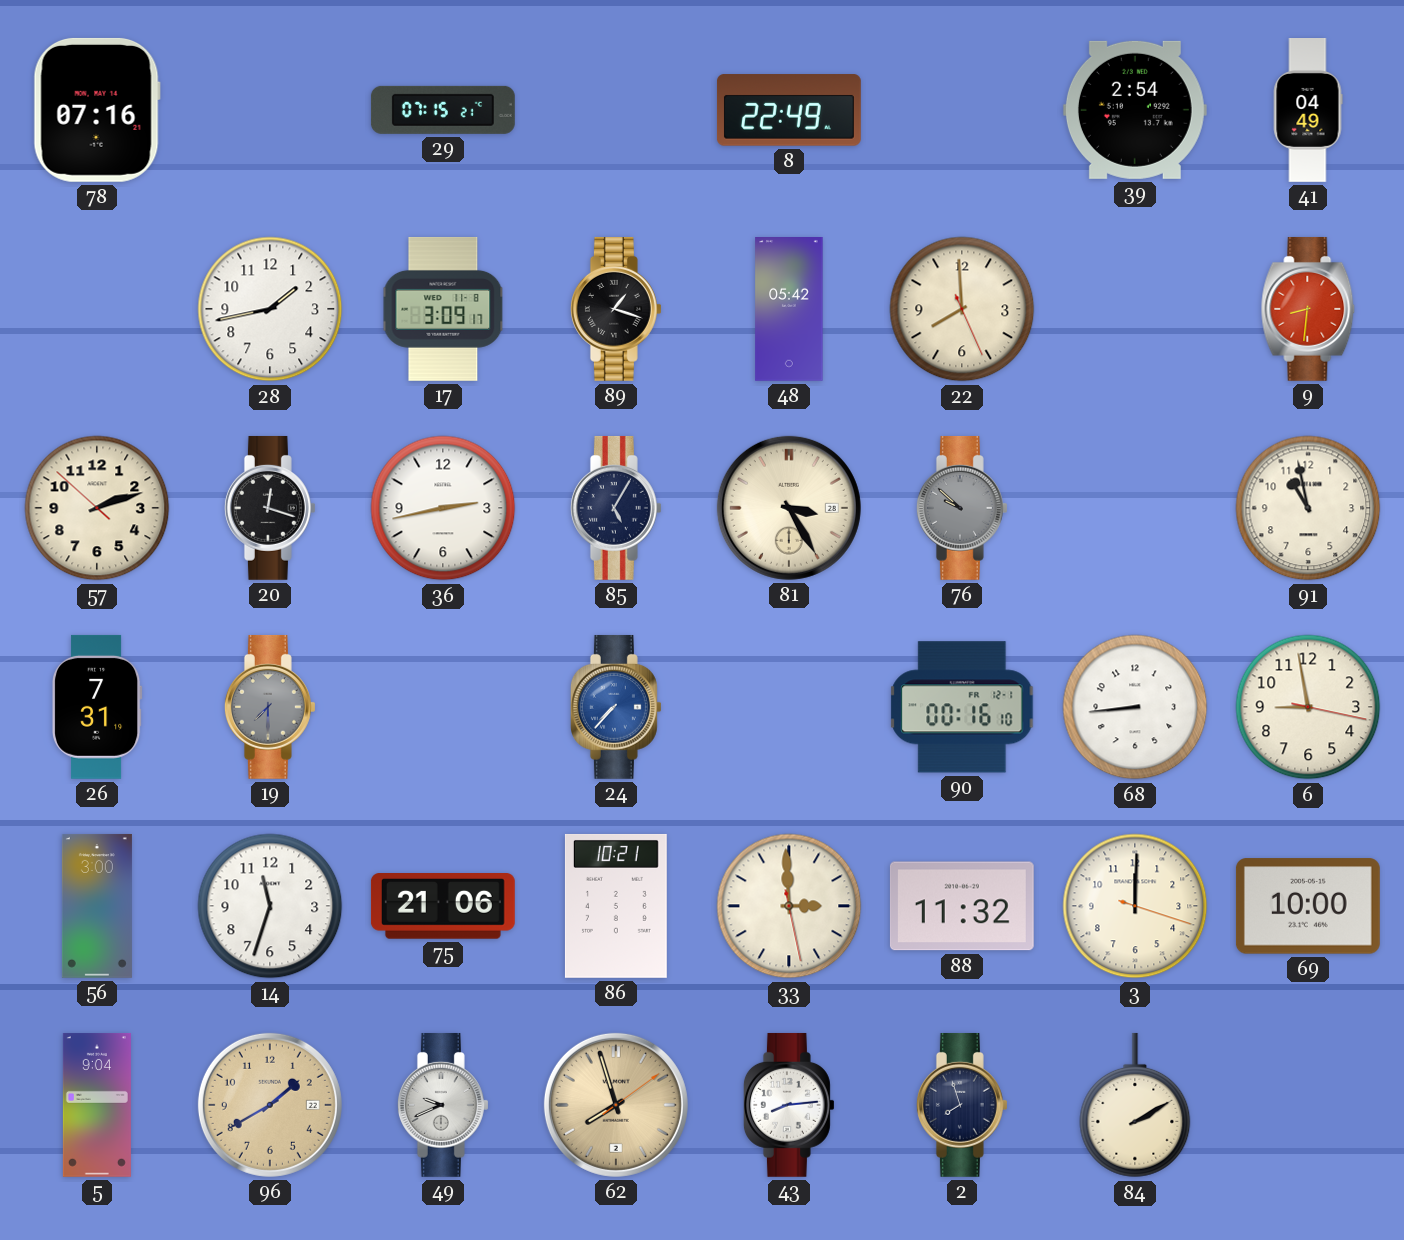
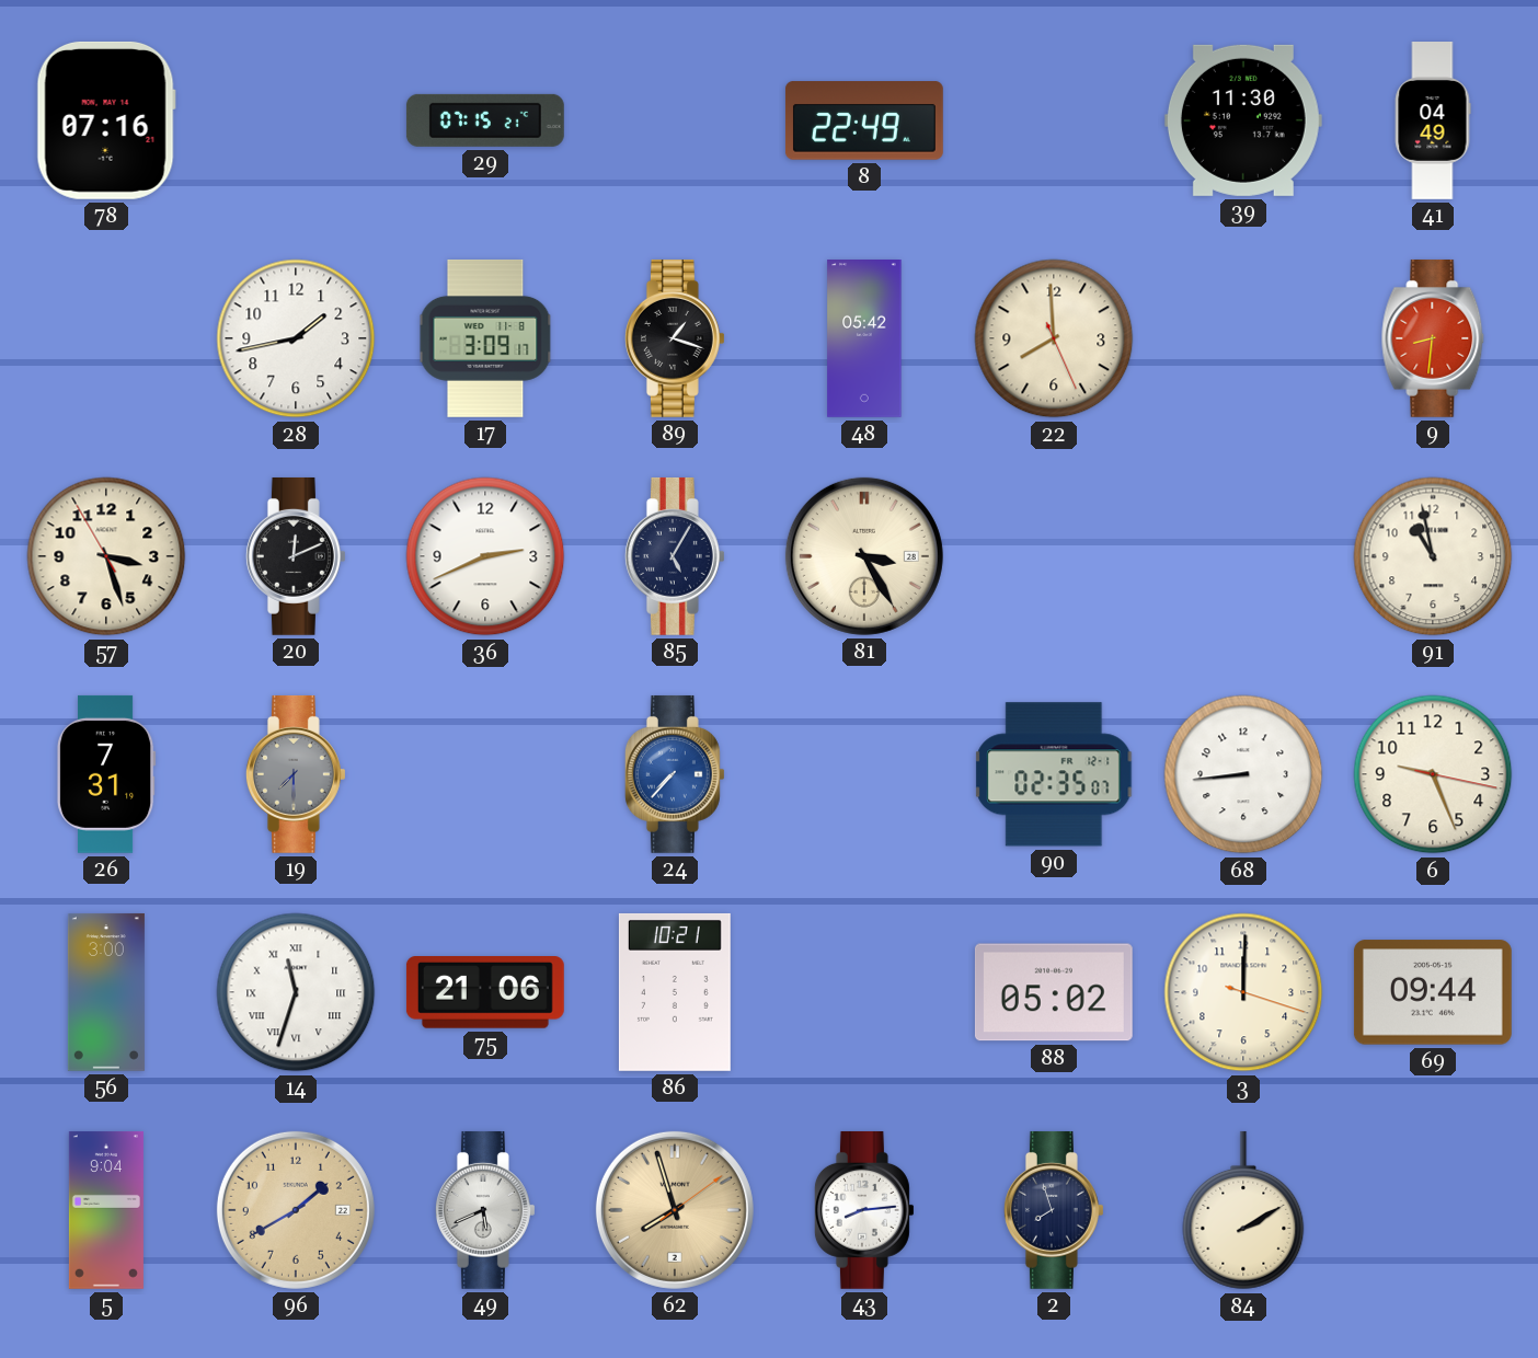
39: 2:54 -> 11:30 (1243, 120)
57: 2:11 -> 3:26 (106, 556)
20: 12:18 -> 12:11 (296, 556)
36: 2:43 -> 2:41 (485, 556)
76: 9:52 -> none (962, 508)
90: 00:16 -> 02:35 (1054, 774)
6: 8:58 -> 9:26 (1433, 774)
14 numerals: Arabic -> Roman (296, 992)
33: 2:59 -> none (789, 906)
88: 11:32 -> 05:02 (1054, 992)
69: 10:00 -> 09:44 (1433, 992)
49: 9:41 -> 5:41 (485, 1210)
